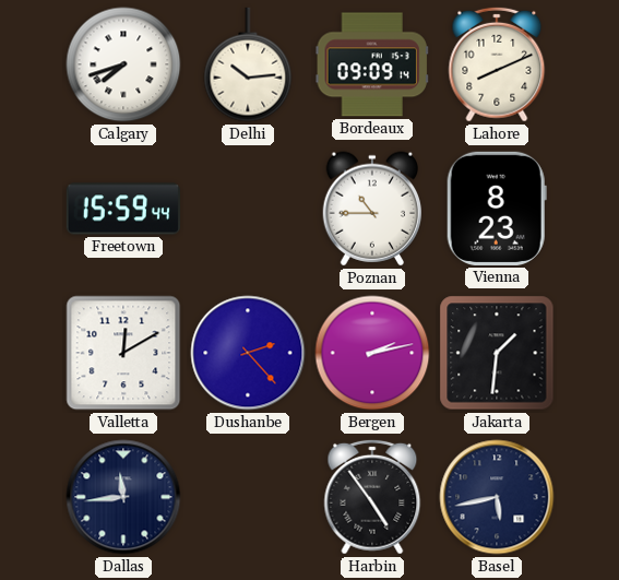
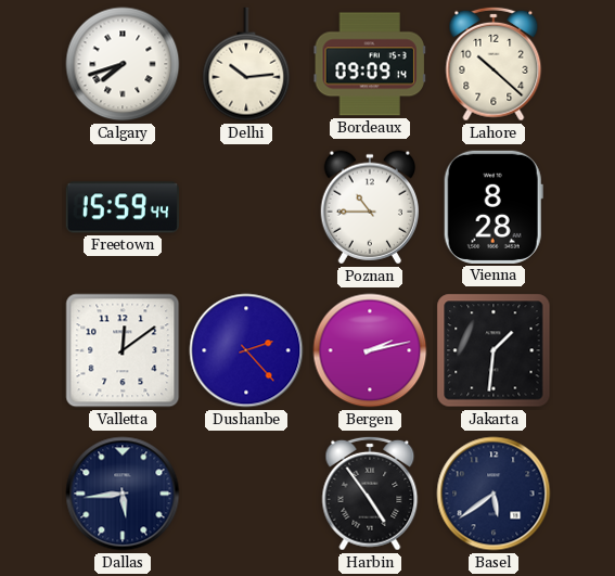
Lahore: 8:11 -> 10:22 (494, 64)
Vienna: 8:23 -> 8:28 (494, 207)
Valletta: 12:10 -> 12:09 (123, 350)
Dallas: 11:44 -> 5:44 (123, 494)
Basel: 5:43 -> 5:39 (494, 494)
